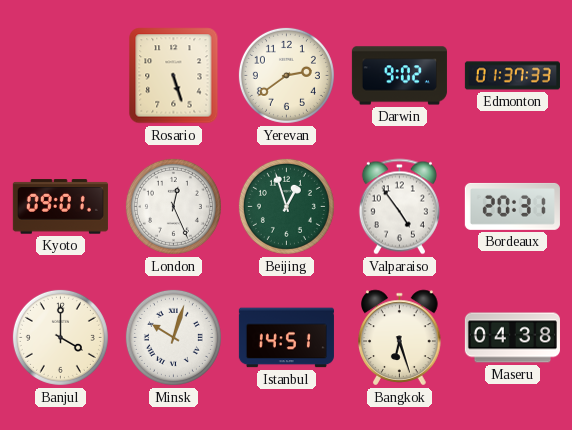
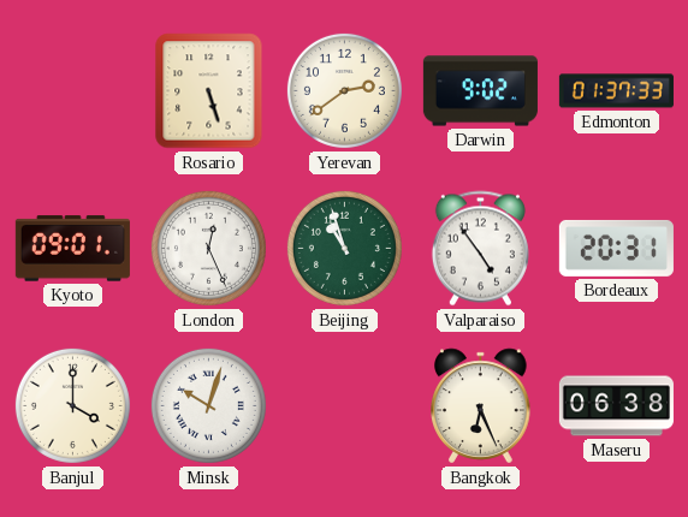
Beijing: 12:57 -> 10:57 (344, 248)
Istanbul: 14:51 -> none (286, 338)
Bangkok: 6:27 -> 6:26 (481, 406)
Maseru: 04:38 -> 06:38 (616, 406)
